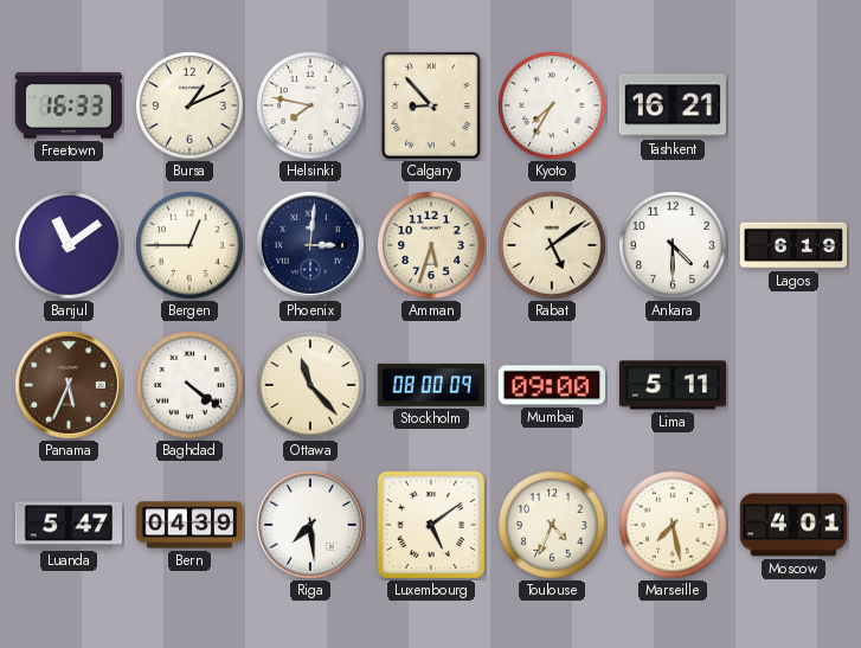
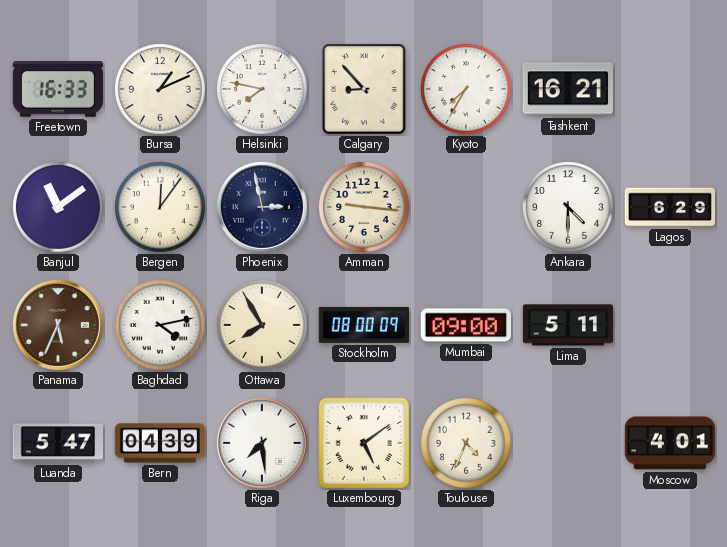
Bergen: 12:45 -> 12:06 (161, 208)
Phoenix: 3:01 -> 2:58 (262, 207)
Amman: 5:33 -> 9:16 (365, 208)
Rabat: 5:09 -> none (553, 246)
Lagos: 6:19 -> 6:29 (670, 207)
Baghdad: 4:21 -> 4:13 (161, 326)
Ottawa: 11:23 -> 7:55 (263, 326)
Marseille: 7:28 -> none (674, 526)
